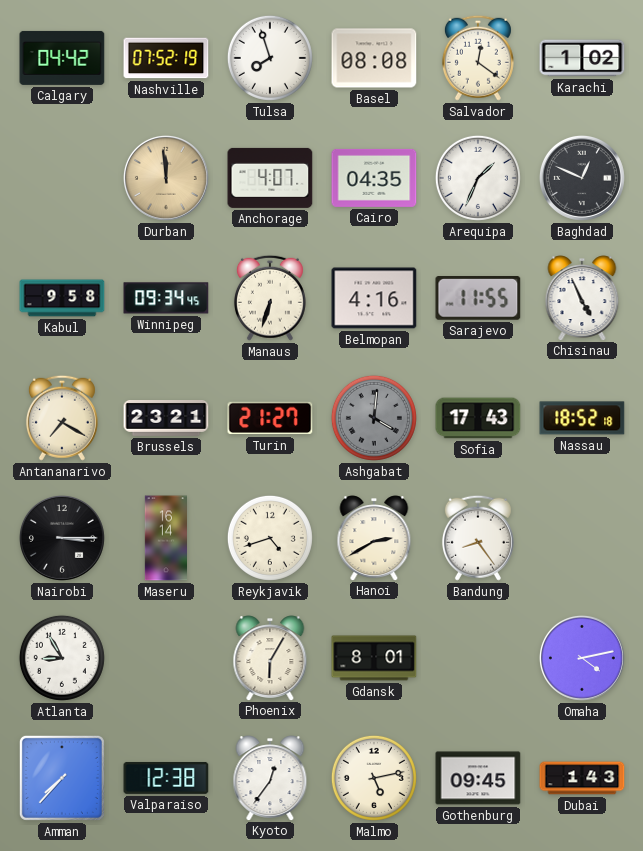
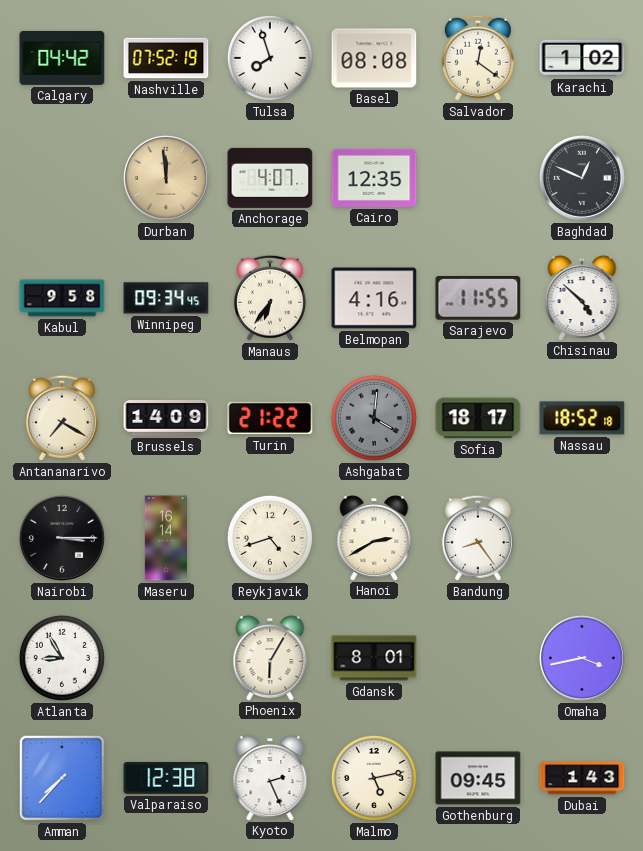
Cairo: 04:35 -> 12:35 (374, 178)
Arequipa: 1:34 -> none (478, 178)
Manaus: 6:33 -> 6:36 (270, 298)
Chisinau: 4:56 -> 4:52 (582, 298)
Brussels: 23:21 -> 14:09 (166, 419)
Turin: 21:27 -> 21:22 (270, 418)
Sofia: 17:43 -> 18:17 (478, 418)
Omaha: 4:13 -> 3:43 (582, 658)
Kyoto: 12:36 -> 2:26 (270, 778)
